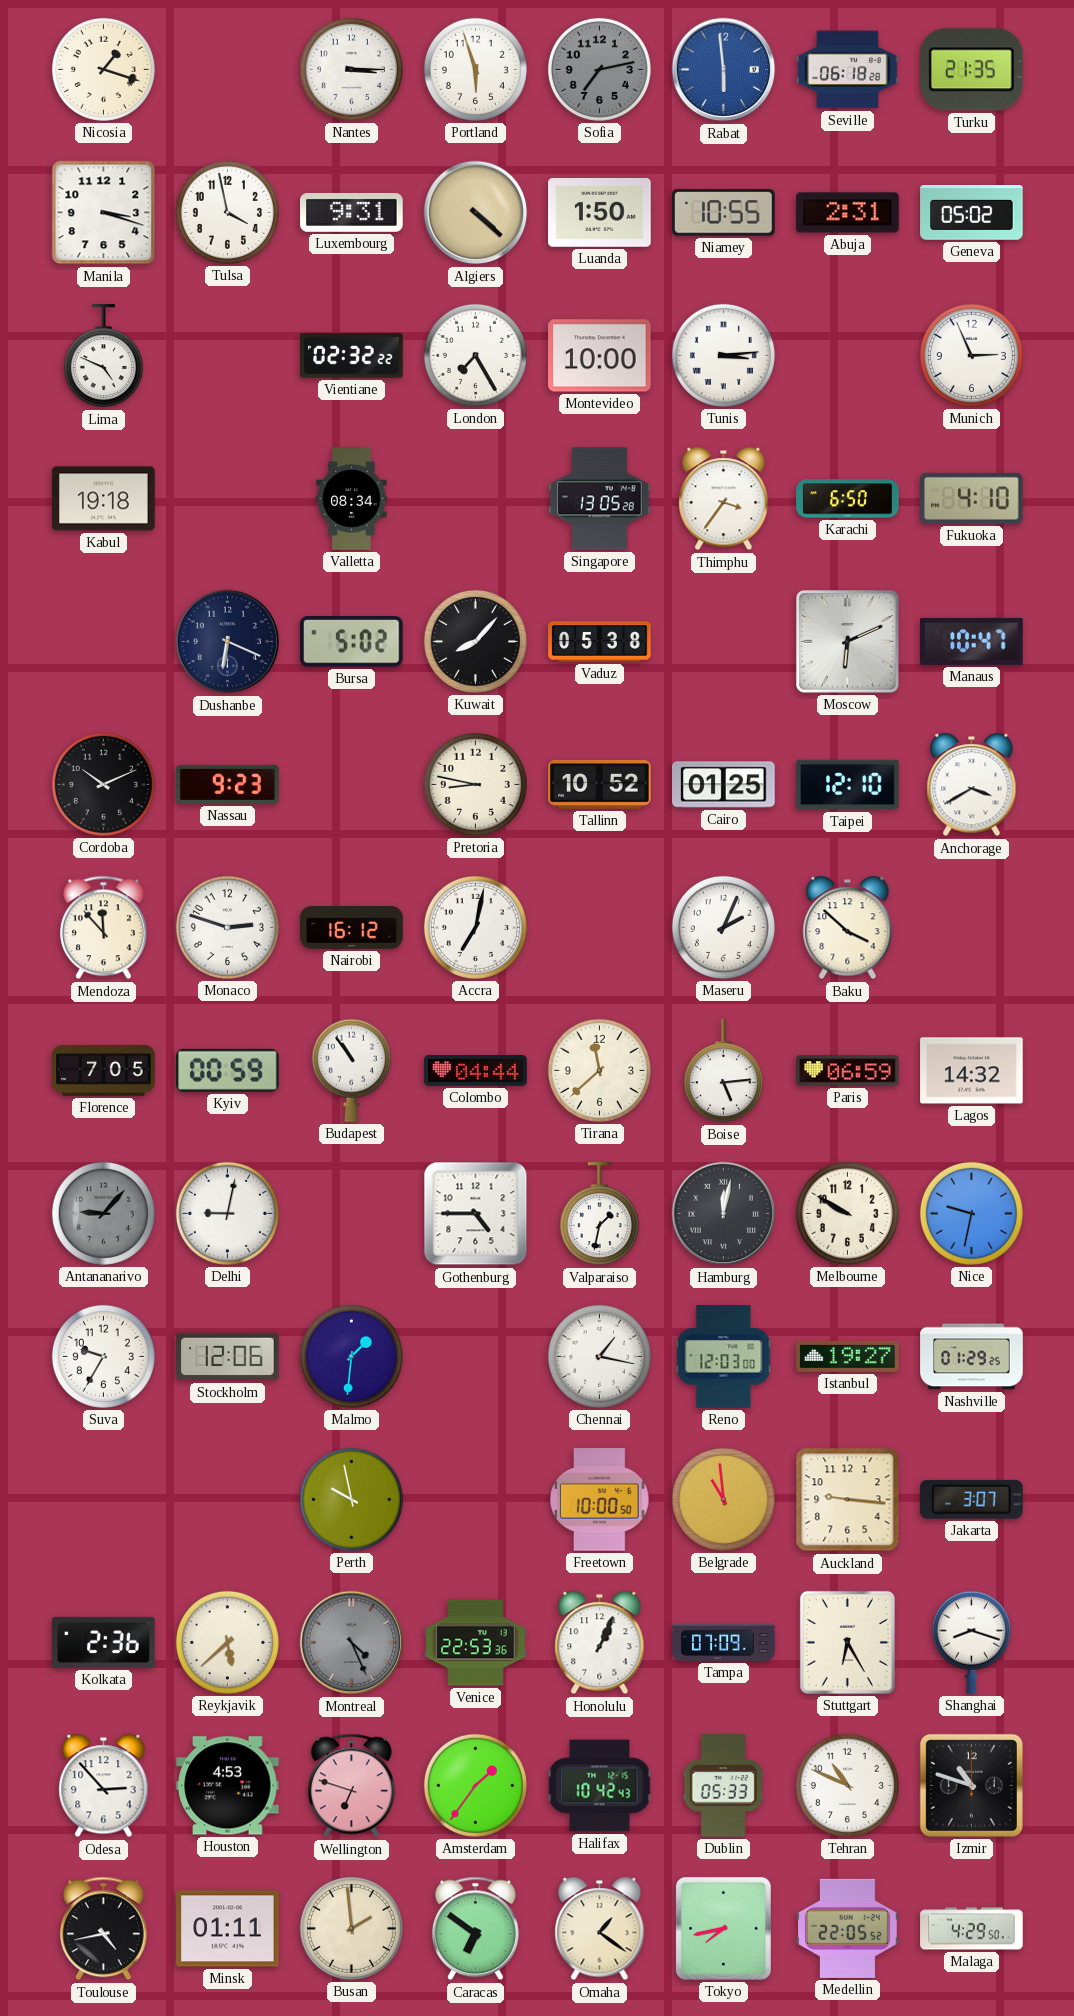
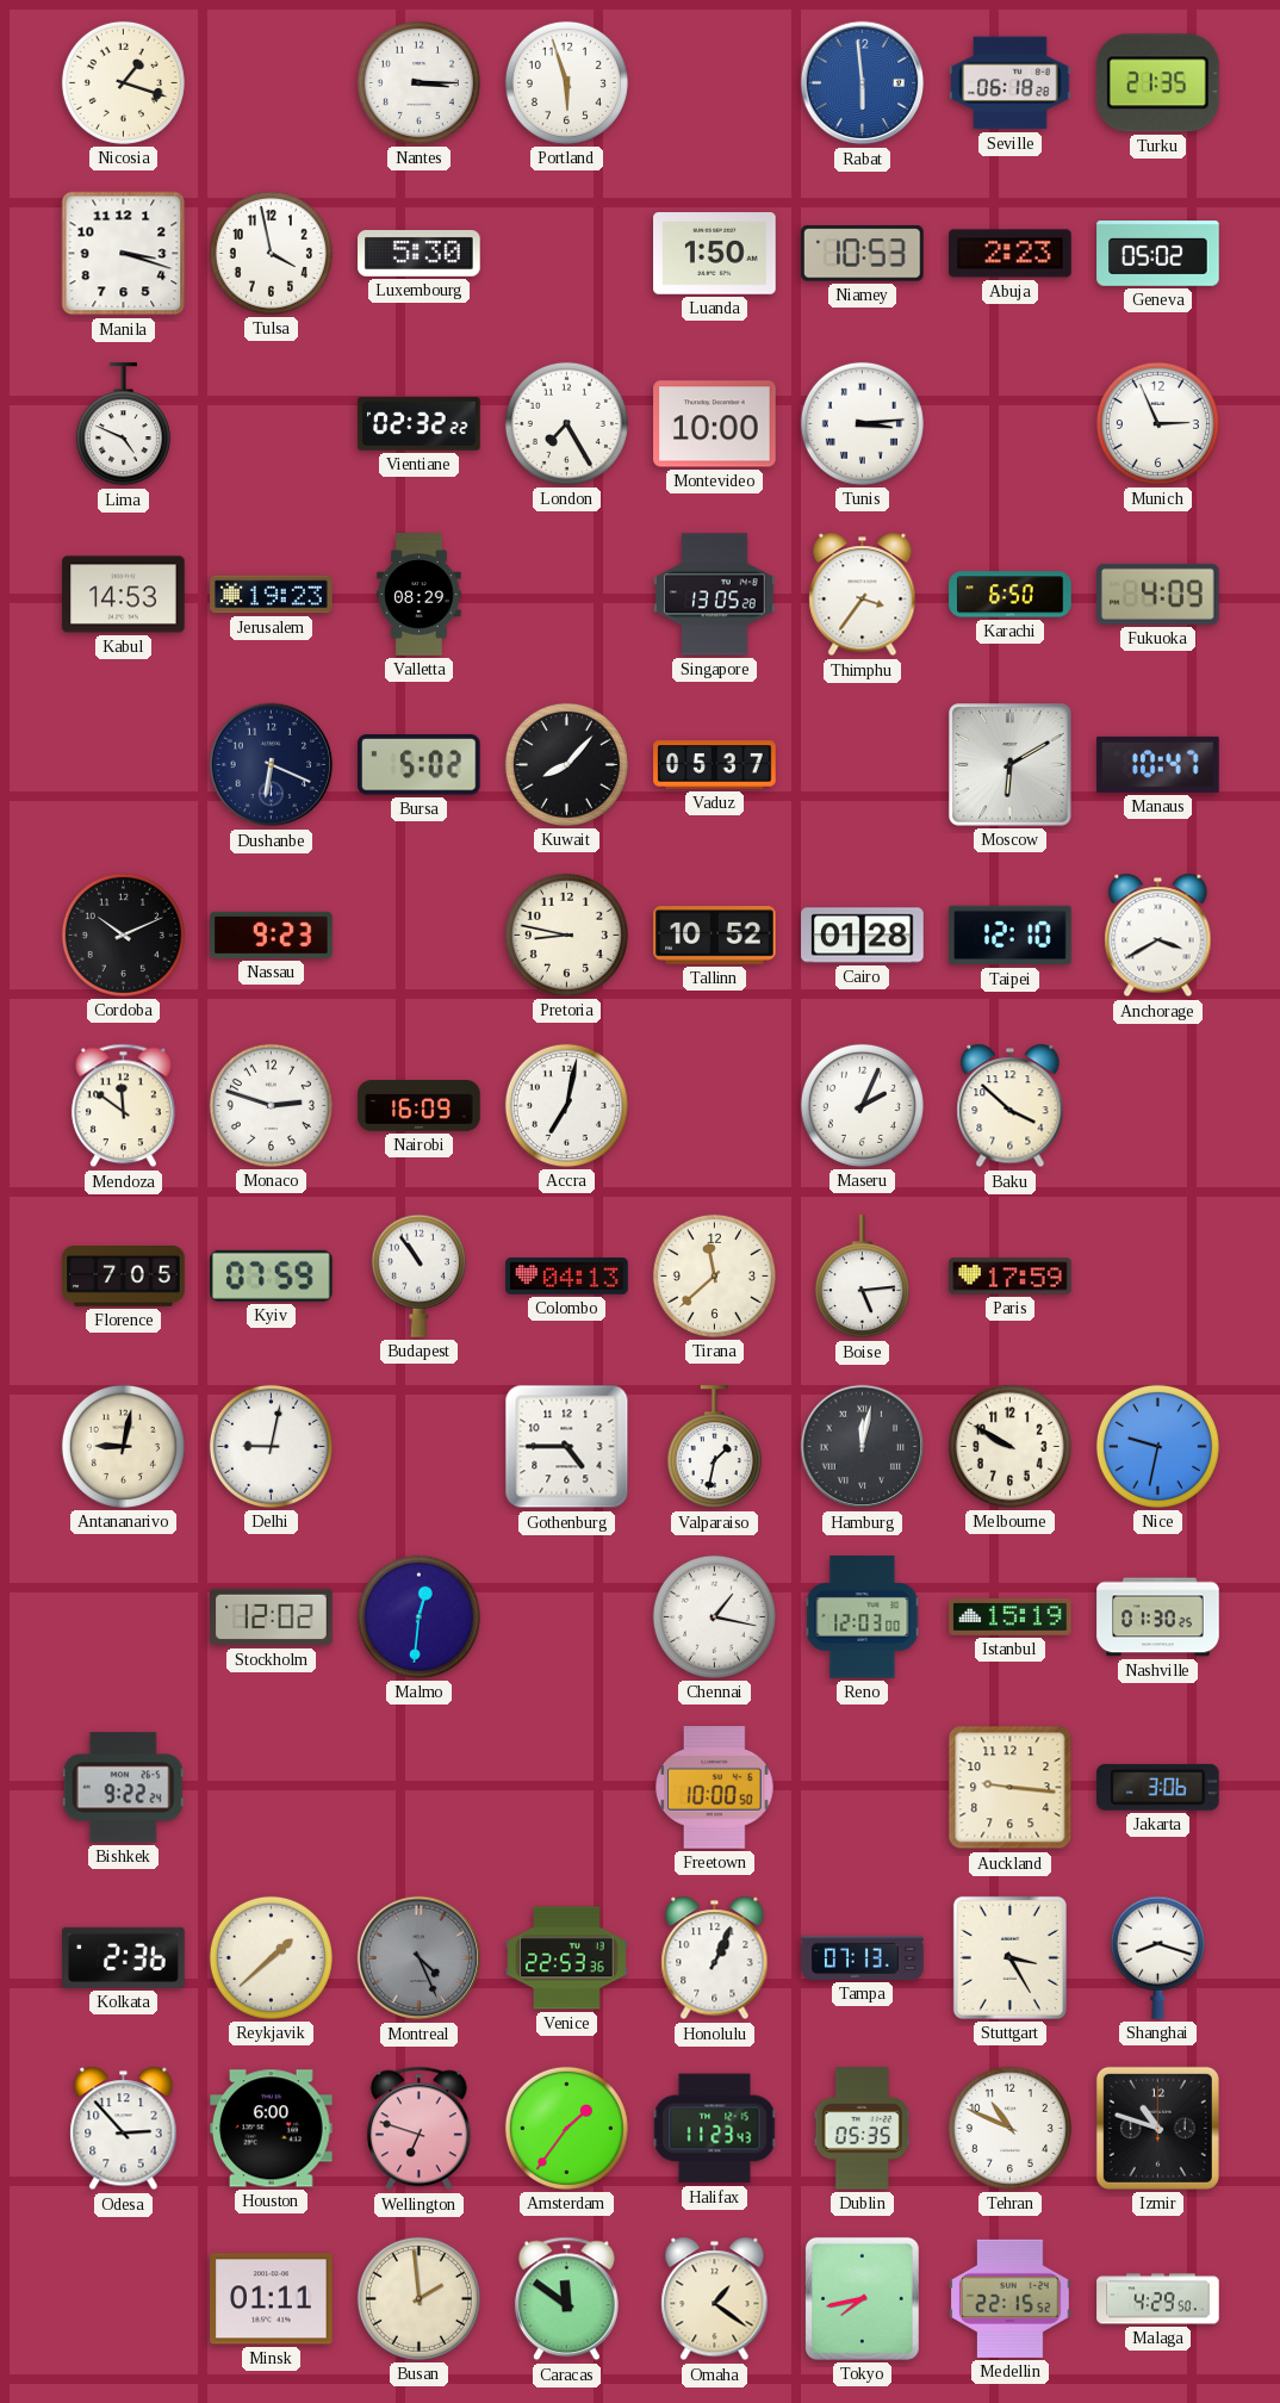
Sofia: 7:13 -> none (599, 69)
Luxembourg: 9:31 -> 5:30 (420, 254)
Algiers: 4:22 -> none (476, 213)
Niamey: 10:55 -> 10:53 (863, 254)
Abuja: 2:31 -> 2:23 (1011, 254)
Kabul: 19:18 -> 14:53 (124, 595)
Jerusalem: none -> 19:23 (272, 595)
Valletta: 08:34 -> 08:29 (420, 595)
Fukuoka: 4:10 -> 4:09 (1158, 594)
Vaduz: 05:38 -> 05:37 (715, 765)
Moscow: 6:11 -> 6:10 (1011, 765)
Cairo: 01:25 -> 01:28 (863, 936)
Mendoza: 11:53 -> 11:51 (123, 1106)
Nairobi: 16:12 -> 16:09 (420, 1106)
Kyiv: 00:59 -> 07:59 (272, 1275)
Colombo: 04:44 -> 04:13 (567, 1277)
Paris: 06:59 -> 17:59 (1011, 1277)
Lagos: 14:32 -> none (972, 1071)
Antananarivo: 9:07 -> 9:02 (123, 1446)
Antananarivo dial: grey -> cream (123, 1446)
Suva: 9:35 -> none (103, 1356)
Stockholm: 12:06 -> 12:02 (272, 1617)
Malmo: 1:31 -> 12:31 (418, 1616)
Istanbul: 19:27 -> 15:19 (1011, 1617)
Nashville: 01:29 -> 01:30 (1158, 1617)
Bishkek: none -> 9:22 (123, 1788)
Perth: 9:58 -> none (351, 1499)
Belgrade: 10:59 -> none (723, 1499)
Jakarta: 3:07 -> 3:06 (1157, 1787)
Reykjavik: 5:38 -> 1:38 (271, 1957)
Tampa: 07:09 -> 07:13 (863, 1957)
Stuttgart: 6:25 -> 3:25 (1009, 1957)
Houston: 4:53 -> 6:00 (272, 2129)
Halifax: 10:42 -> 11:23 (715, 2129)
Dublin: 05:33 -> 05:35 (862, 2129)
Toulouse: 4:43 -> none (103, 1929)
Caracas: 6:51 -> 11:51 (566, 2299)
Medellin: 22:05 -> 22:15 (1011, 2298)
